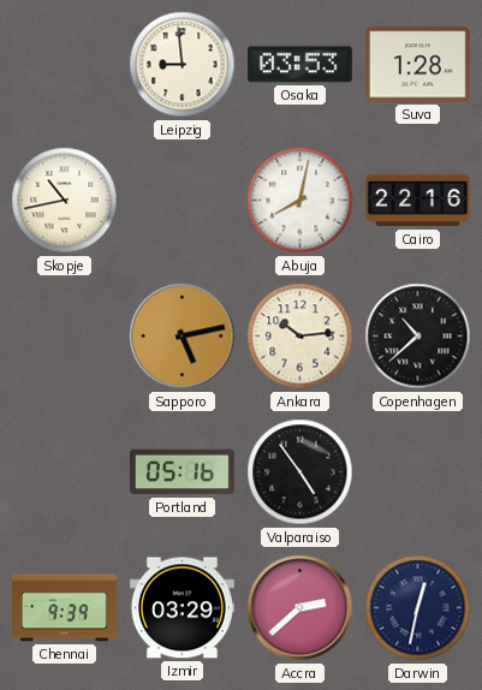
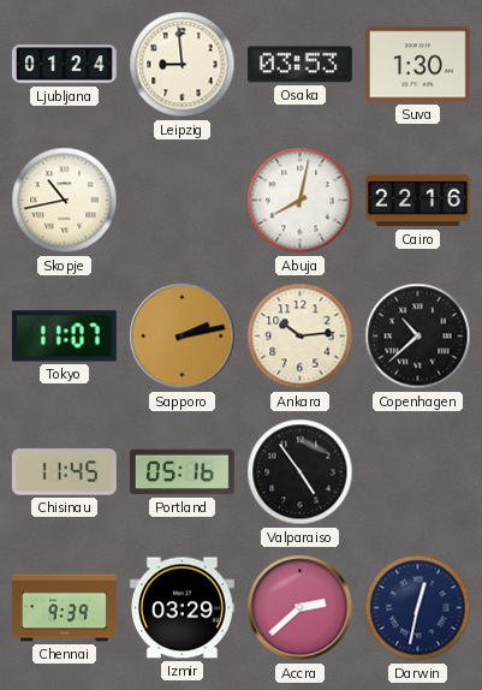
Ljubljana: none -> 01:24 (64, 65)
Suva: 1:28 -> 1:30 (417, 65)
Tokyo: none -> 11:07 (64, 337)
Sapporo: 5:13 -> 2:13 (183, 337)
Chisinau: none -> 11:45 (64, 472)
